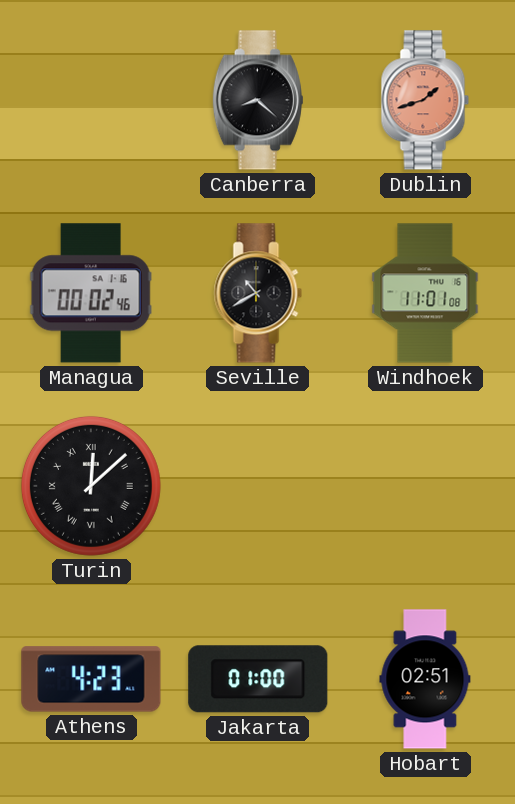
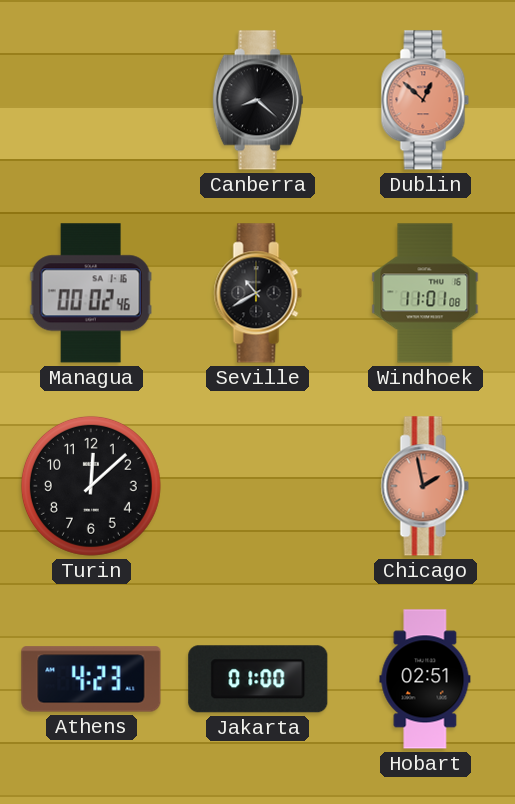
Dublin: 1:42 -> 12:52 (425, 100)
Turin numerals: Roman -> Arabic (91, 486)
Chicago: none -> 1:58 (425, 486)
